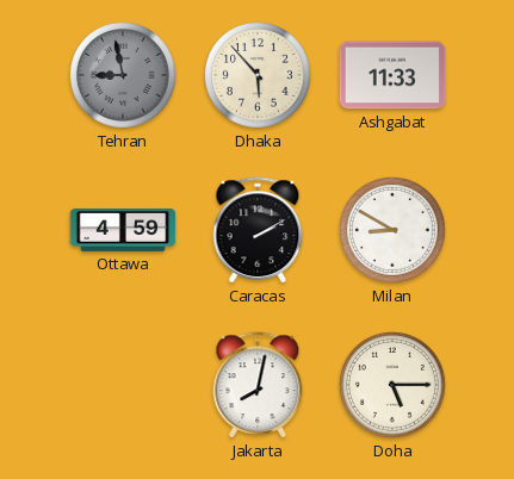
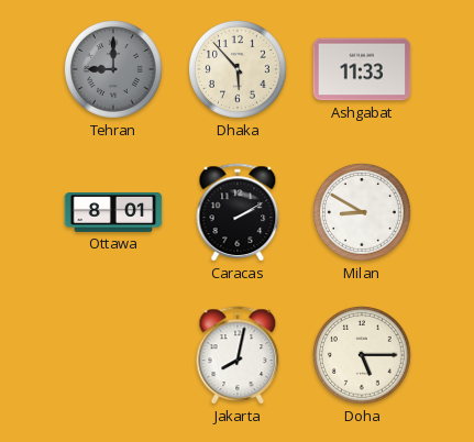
Tehran: 8:58 -> 9:00 (114, 70)
Ottawa: 4:59 -> 8:01 (113, 213)
